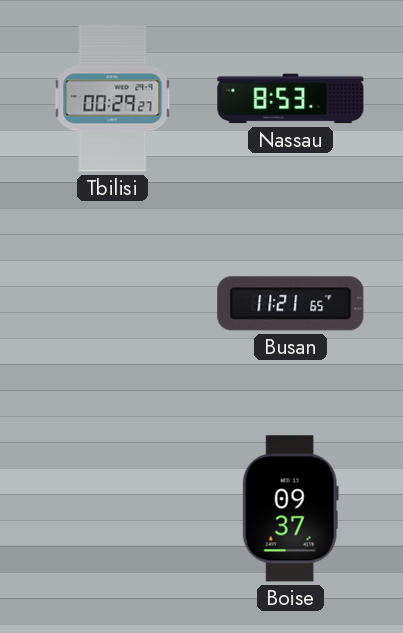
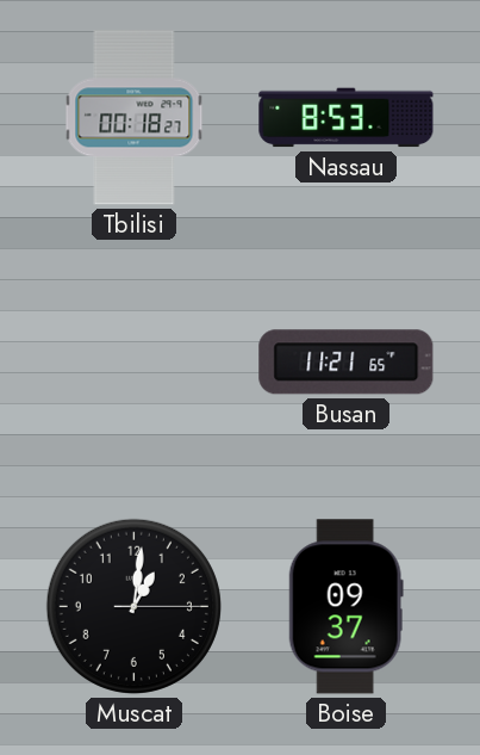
Tbilisi: 00:29 -> 00:18 (135, 118)
Muscat: none -> 1:01 (133, 606)
